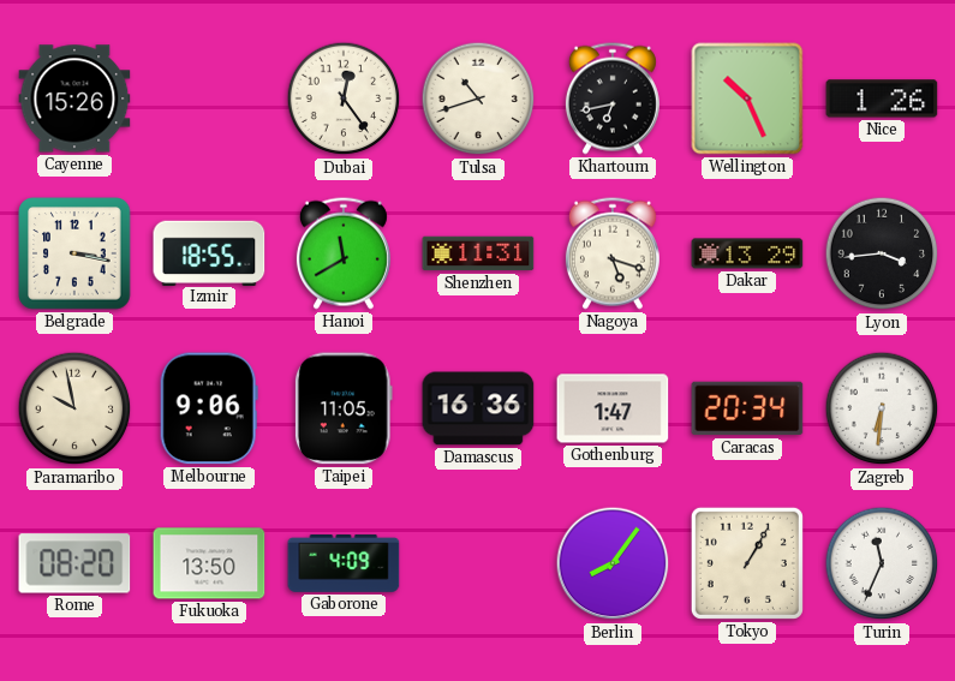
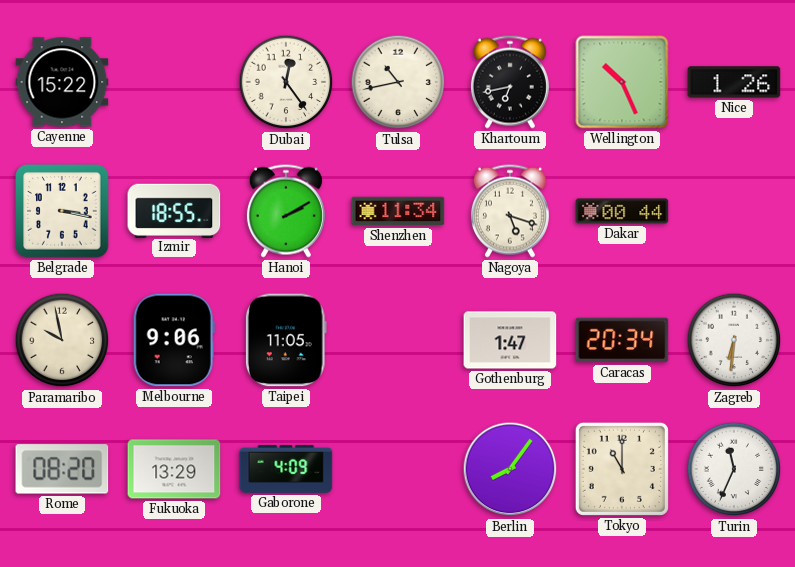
Cayenne: 15:26 -> 15:22 (62, 82)
Tulsa: 10:42 -> 10:43 (398, 82)
Hanoi: 11:40 -> 2:10 (286, 211)
Shenzhen: 11:31 -> 11:34 (398, 211)
Dakar: 13:29 -> 00:44 (622, 211)
Lyon: 3:44 -> none (882, 253)
Damascus: 16:36 -> none (478, 408)
Fukuoka: 13:50 -> 13:29 (174, 469)
Tokyo: 1:05 -> 11:00 (622, 469)
